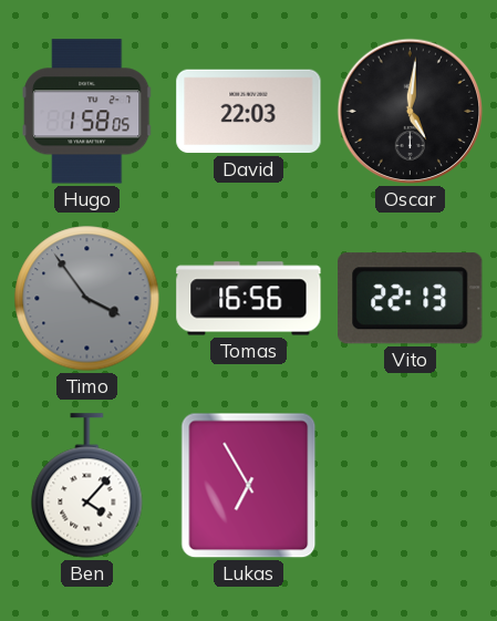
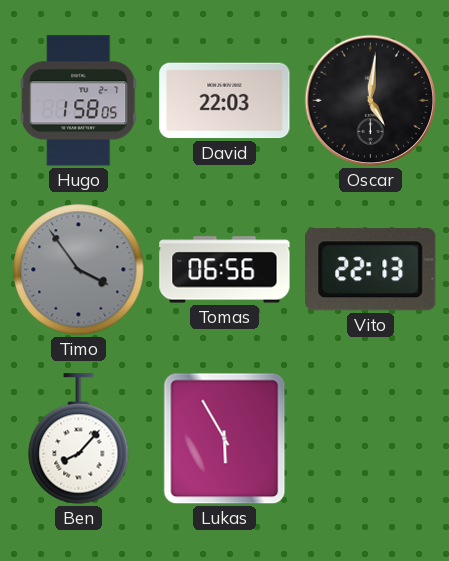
Tomas: 16:56 -> 06:56 (225, 270)
Ben: 4:07 -> 8:07 (79, 439)
Lukas: 6:55 -> 5:55 (225, 439)
